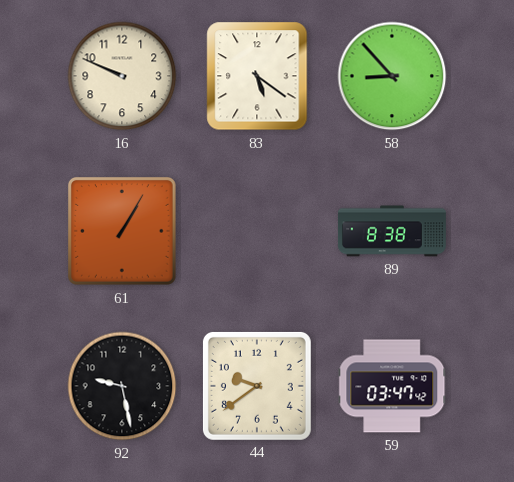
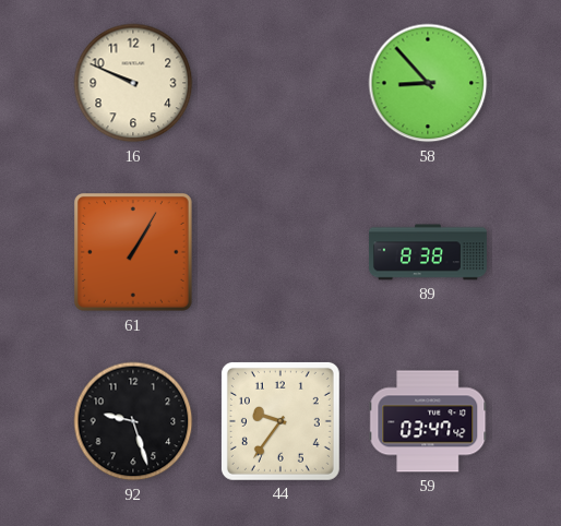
83: 5:21 -> none (257, 76)
92: 9:28 -> 9:27 (133, 421)
44: 9:39 -> 9:36 (280, 421)
